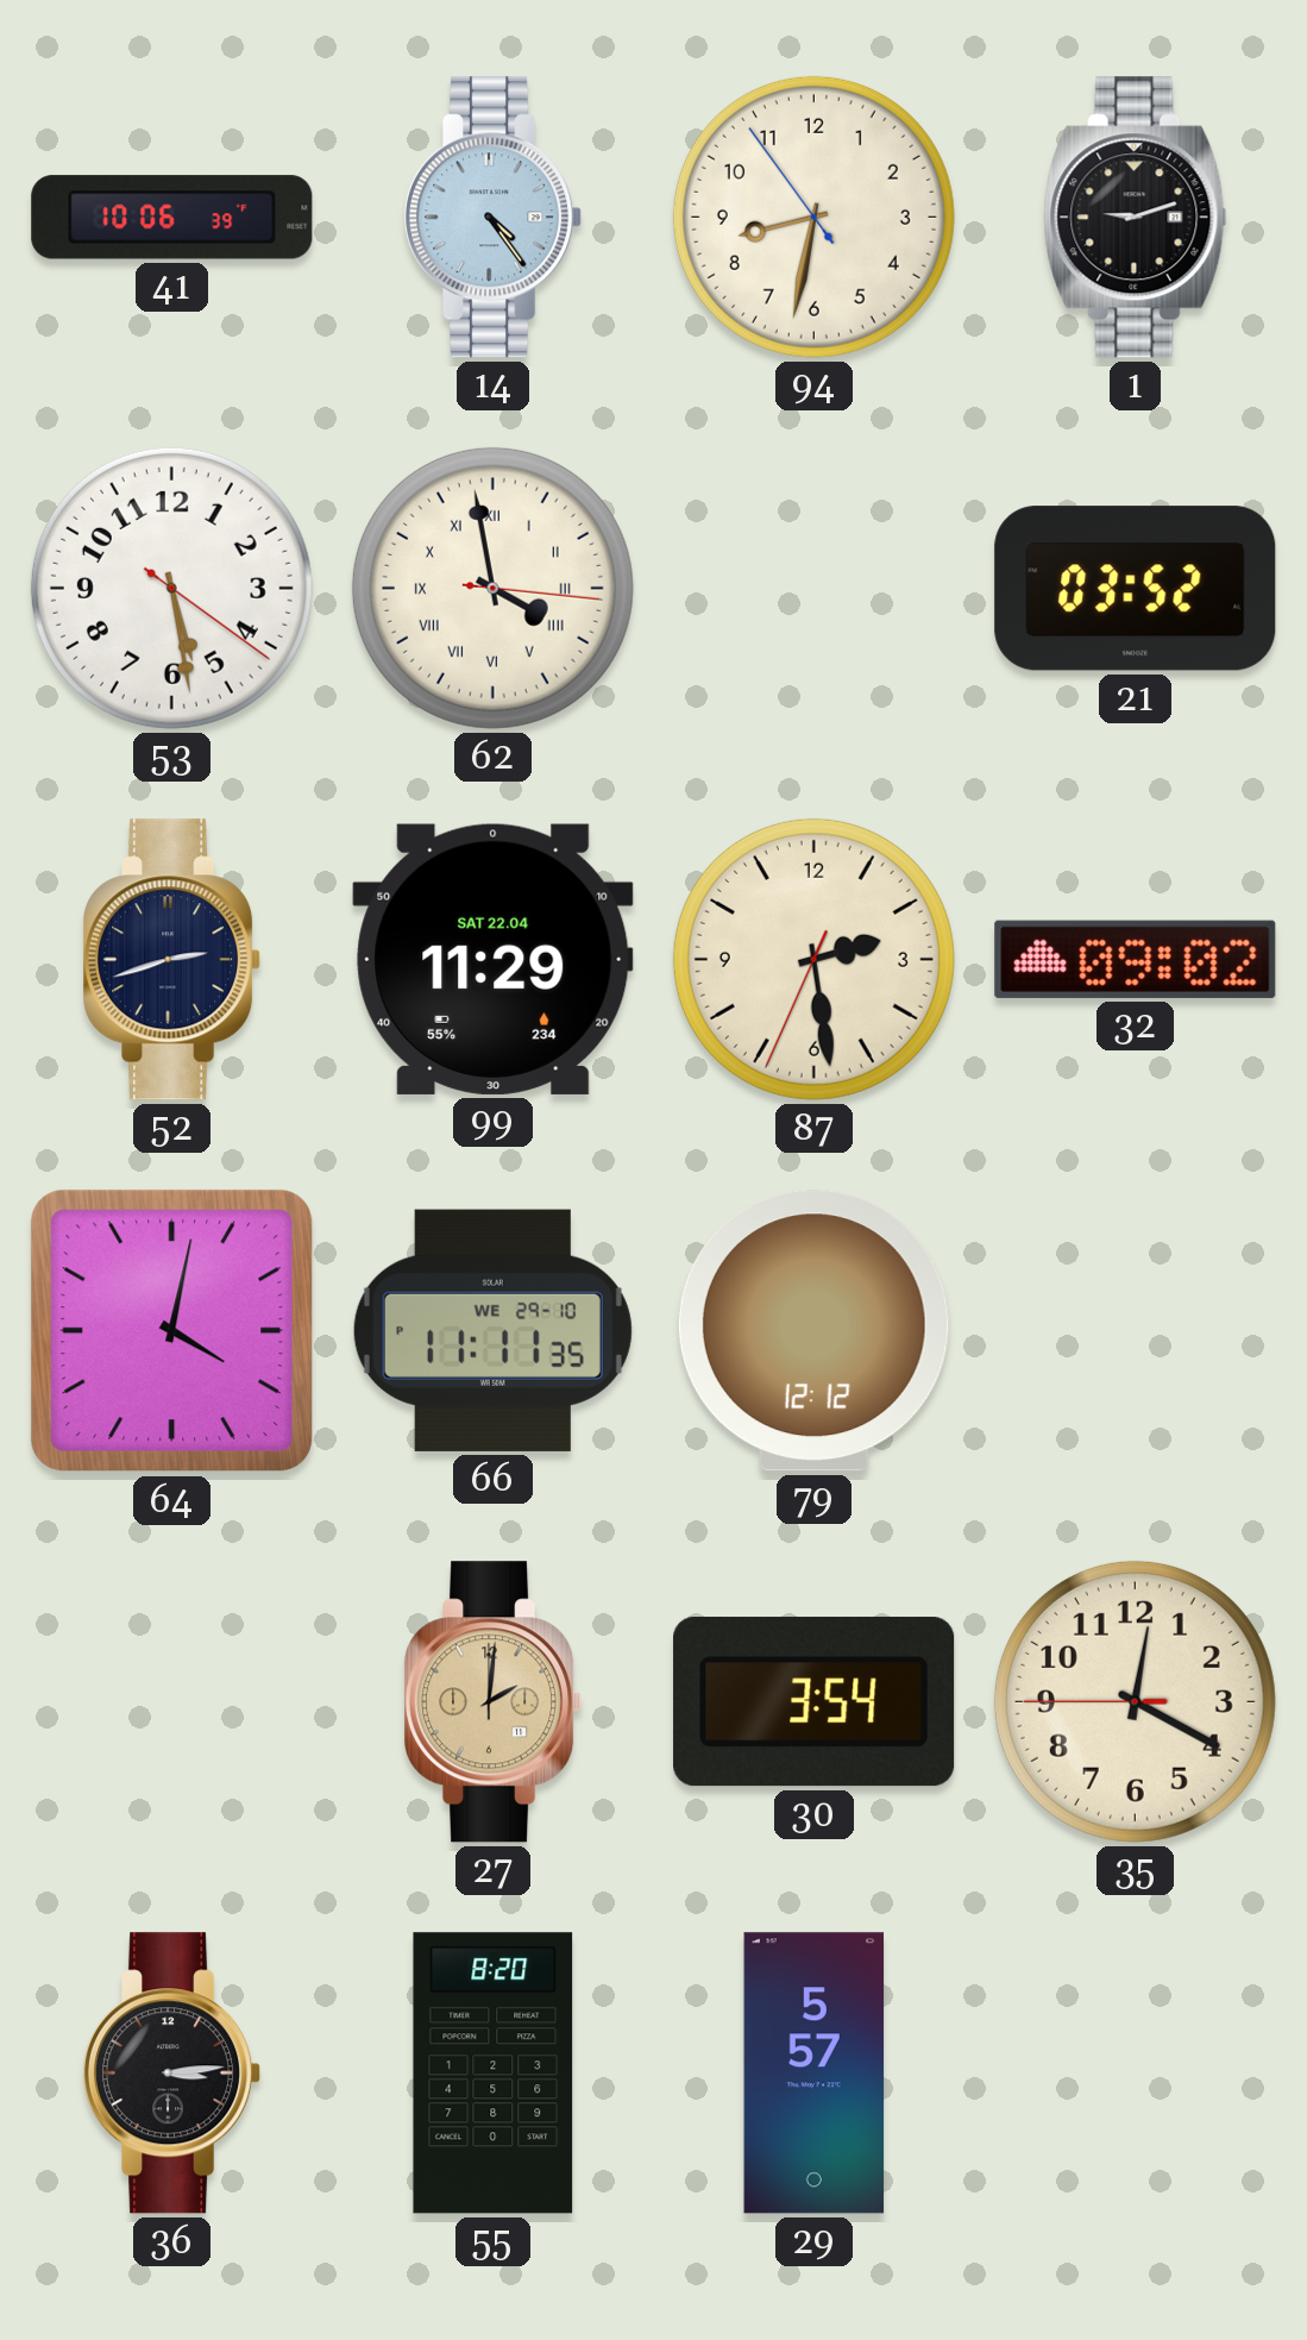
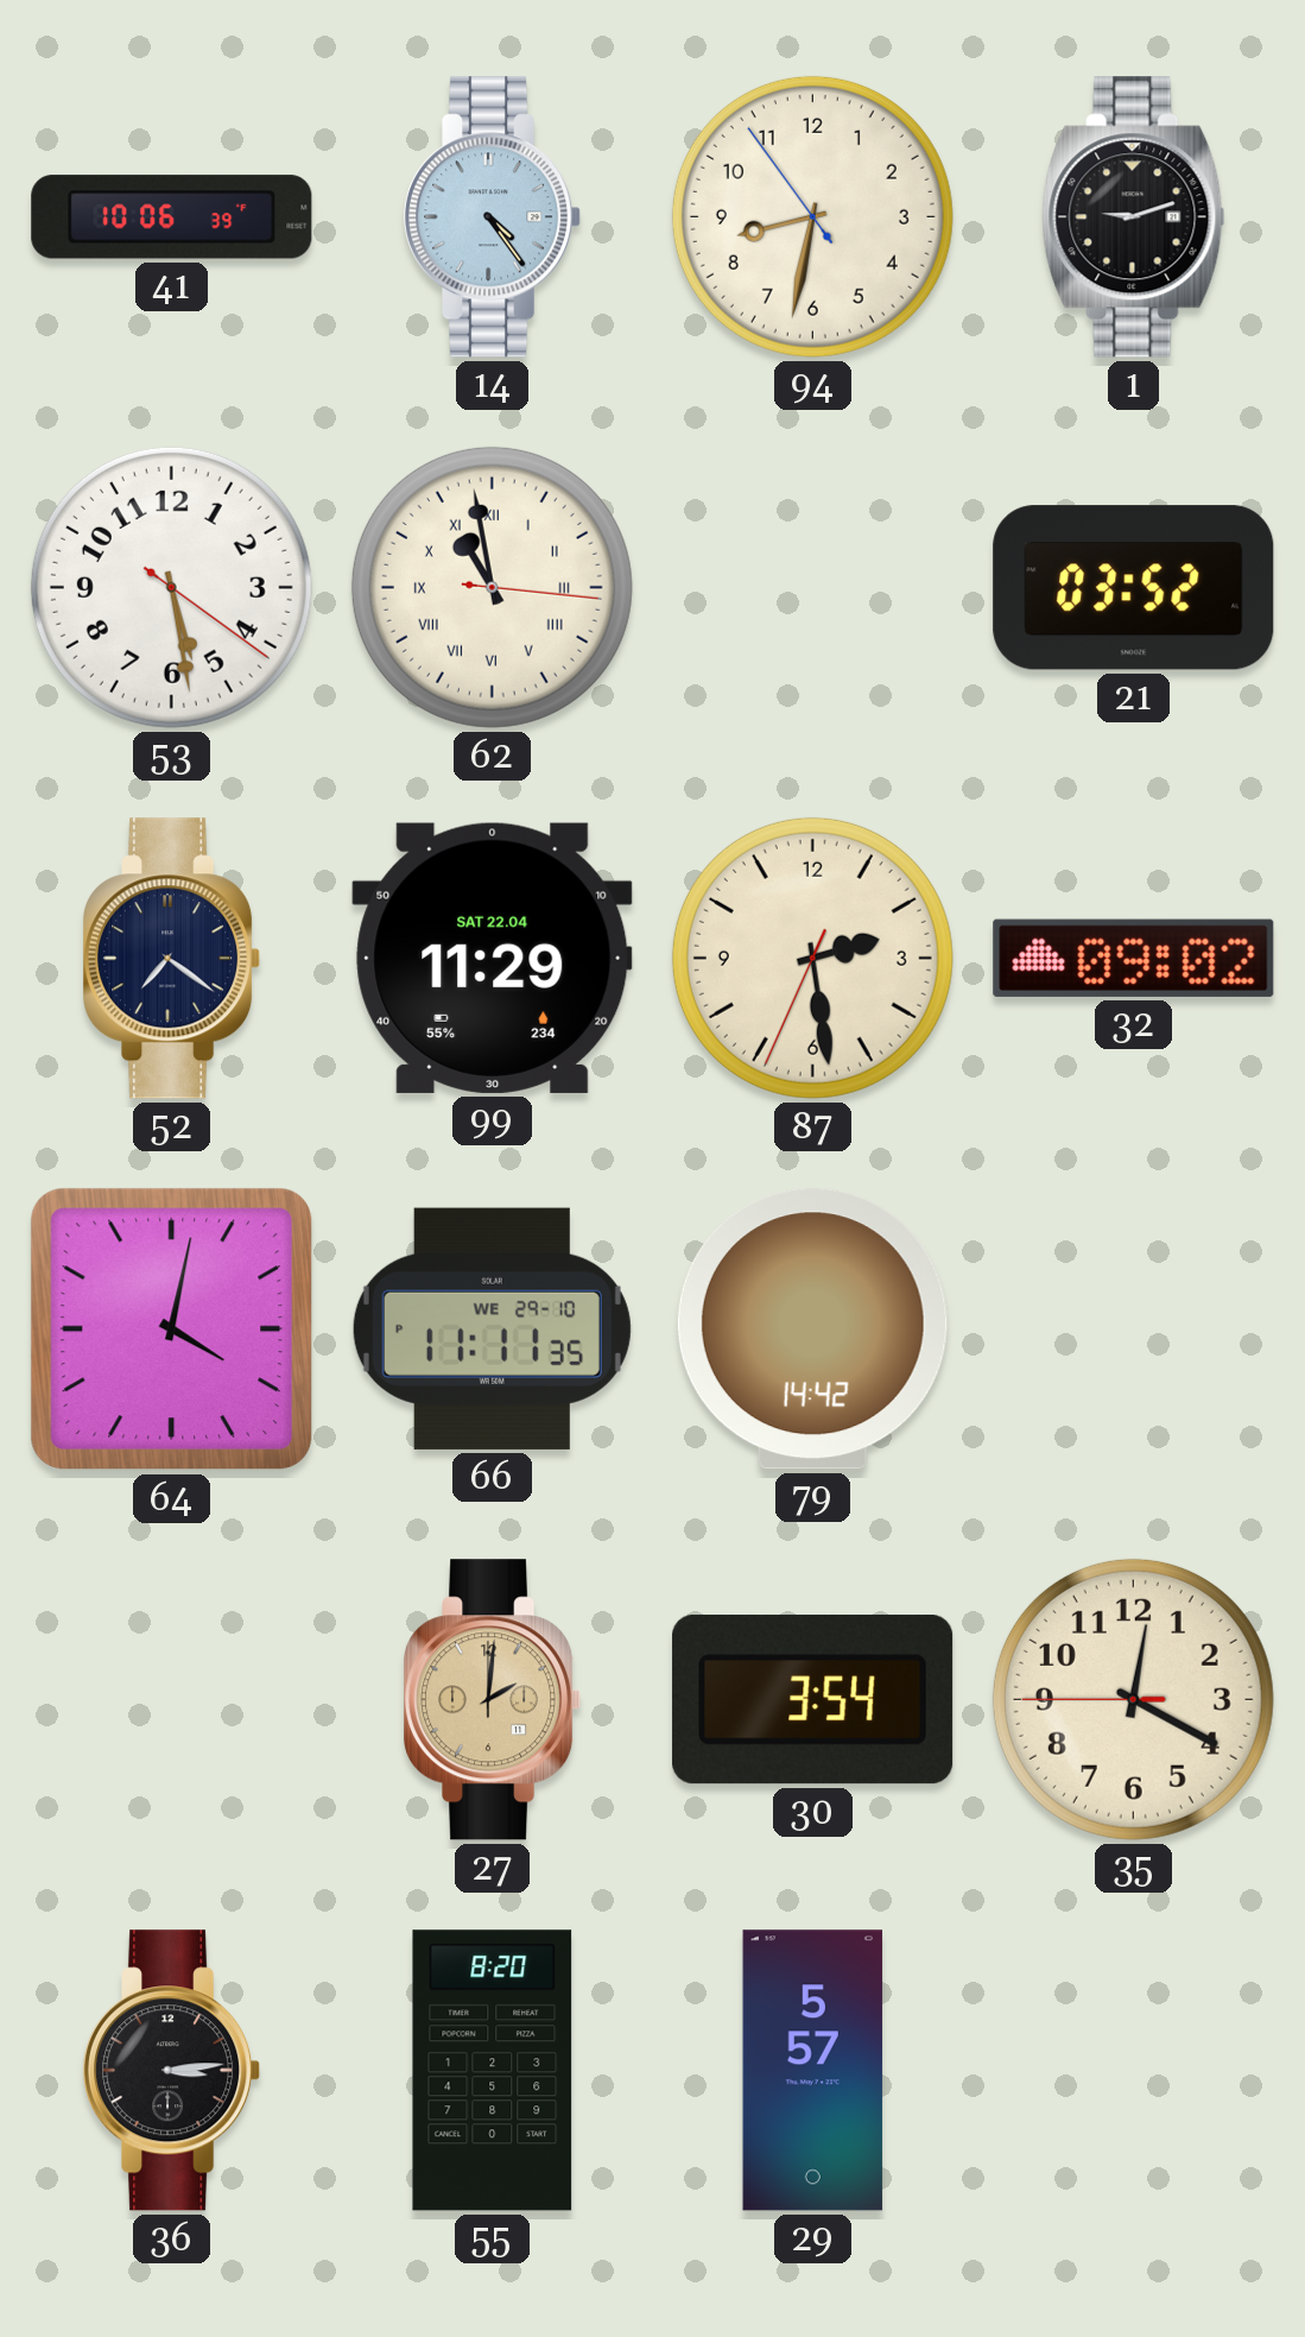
62: 3:58 -> 10:58 (492, 587)
52: 2:42 -> 7:21 (173, 959)
79: 12:12 -> 14:42 (812, 1329)
